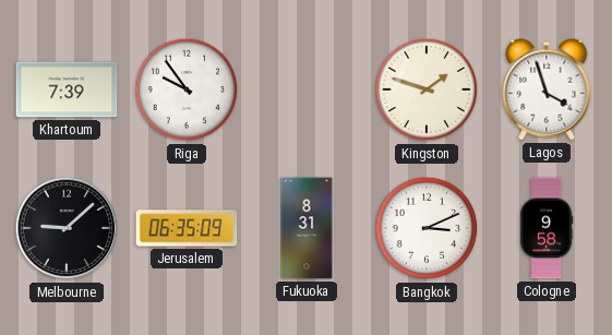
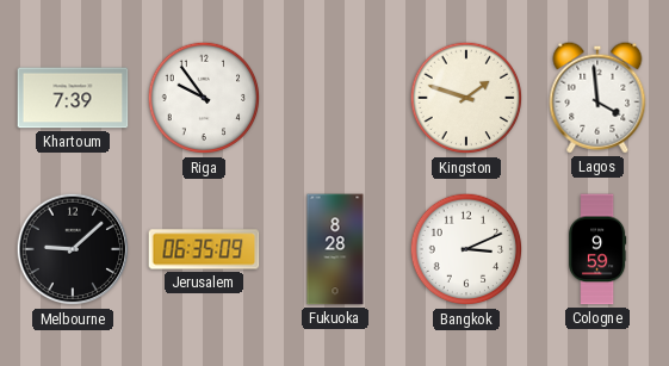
Lagos: 3:57 -> 3:59 (597, 98)
Fukuoka: 8:31 -> 8:28 (335, 249)
Cologne: 9:58 -> 9:59 (599, 249)
